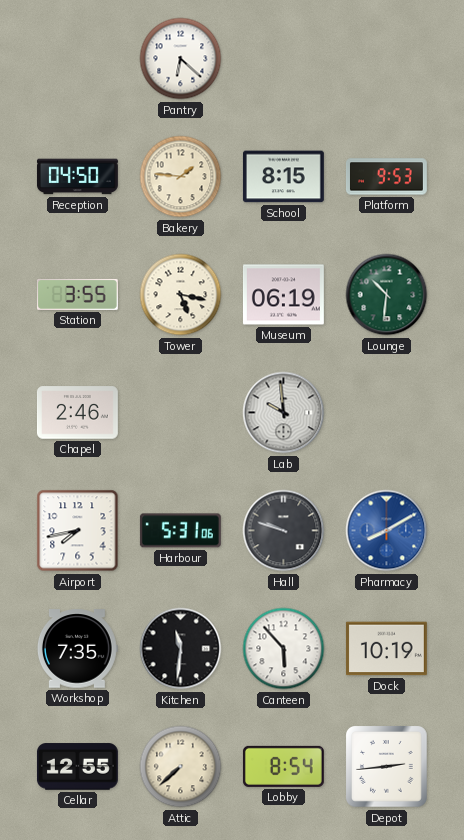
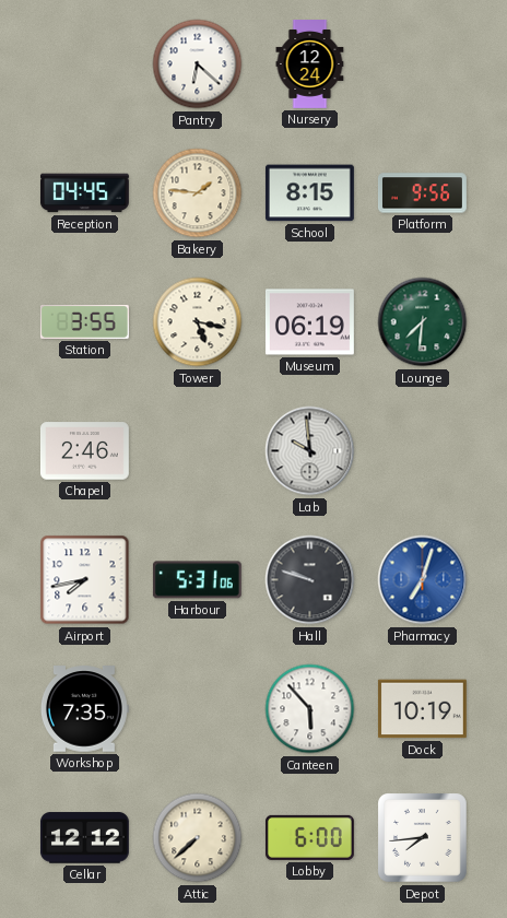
Nursery: none -> 12:24 (310, 64)
Reception: 04:50 -> 04:45 (84, 193)
Platform: 9:53 -> 9:56 (422, 193)
Lounge: 10:31 -> 7:31 (423, 322)
Pharmacy: 8:10 -> 7:03 (423, 580)
Kitchen: 11:31 -> none (181, 649)
Cellar: 12:55 -> 12:12 (84, 838)
Lobby: 8:54 -> 6:00 (309, 837)
Depot: 2:44 -> 7:44 (423, 838)
